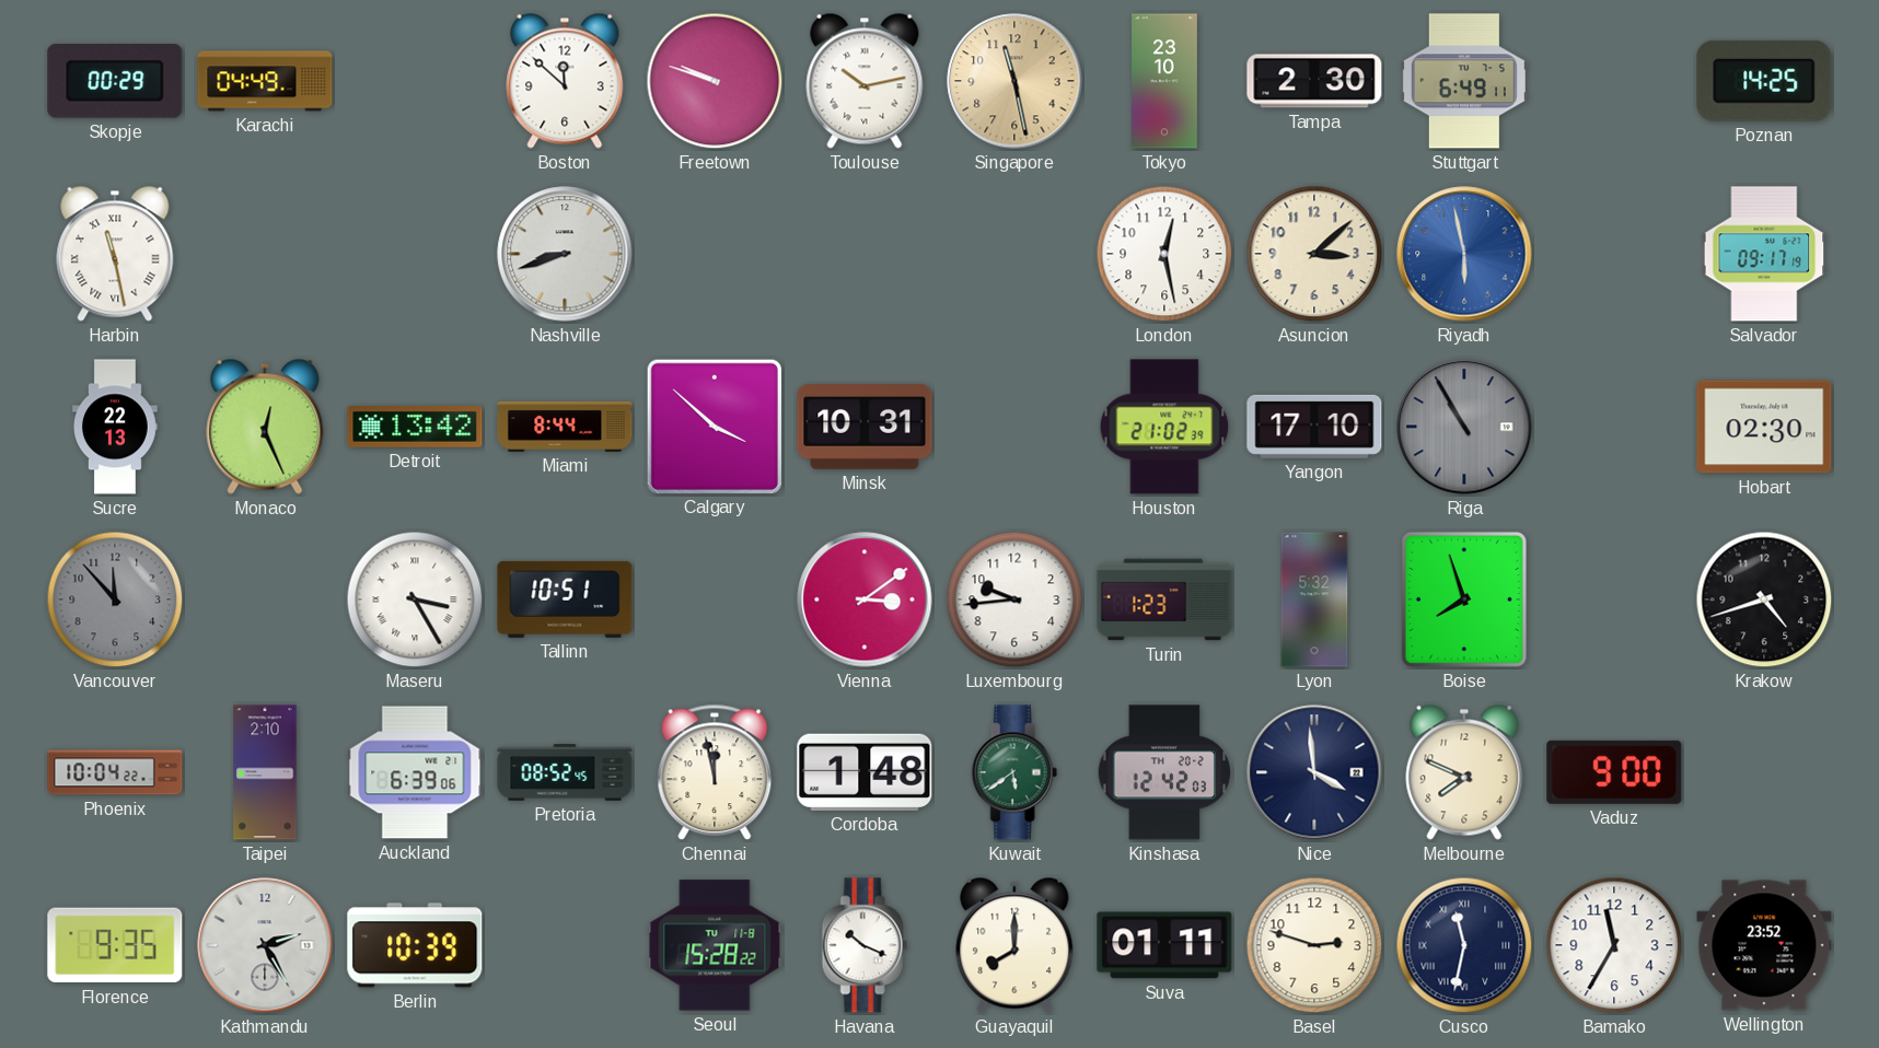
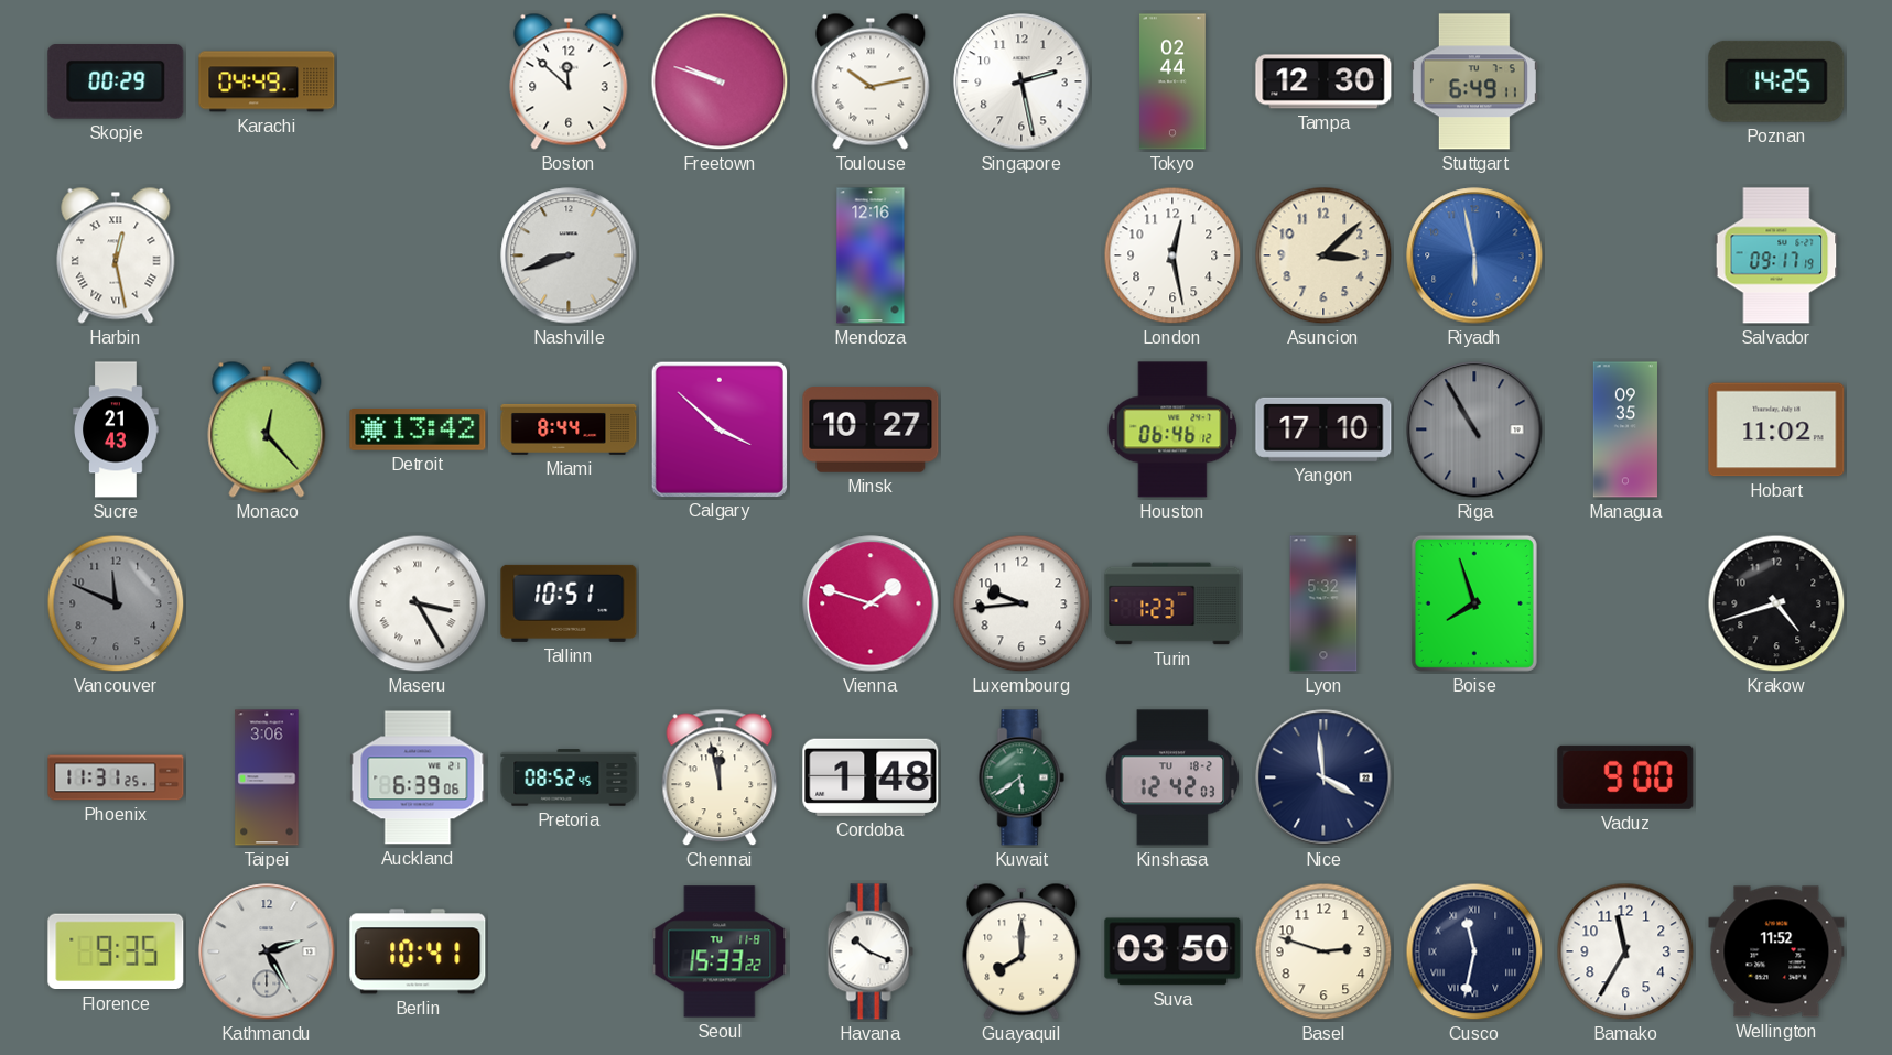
Singapore: 11:28 -> 2:28 (1021, 81)
Singapore dial: champagne -> white (1021, 81)
Tokyo: 23:10 -> 02:44 (1174, 81)
Tampa: 2:30 -> 12:30 (1323, 81)
Harbin: 11:28 -> 12:28 (116, 255)
Mendoza: none -> 12:16 (871, 255)
Sucre: 22:13 -> 21:43 (117, 429)
Monaco: 12:26 -> 12:23 (267, 429)
Minsk: 10:31 -> 10:27 (871, 429)
Houston: 21:02 -> 06:46 (1172, 429)
Managua: none -> 09:35 (1625, 429)
Hobart: 02:30 -> 11:02 (1776, 429)
Vancouver: 11:53 -> 11:49 (116, 603)
Vienna: 3:09 -> 1:48 (871, 603)
Phoenix: 10:04 -> 11:31 (116, 777)
Taipei: 2:10 -> 3:06 (267, 777)
Kinshasa date: TH 20-2 -> TU 18-2 (1172, 777)
Melbourne: 7:49 -> none (1464, 772)
Berlin: 10:39 -> 10:41 (418, 951)
Seoul: 15:28 -> 15:33 (720, 951)
Suva: 01:11 -> 03:50 (1172, 951)
Wellington: 23:52 -> 11:52 (1776, 951)
